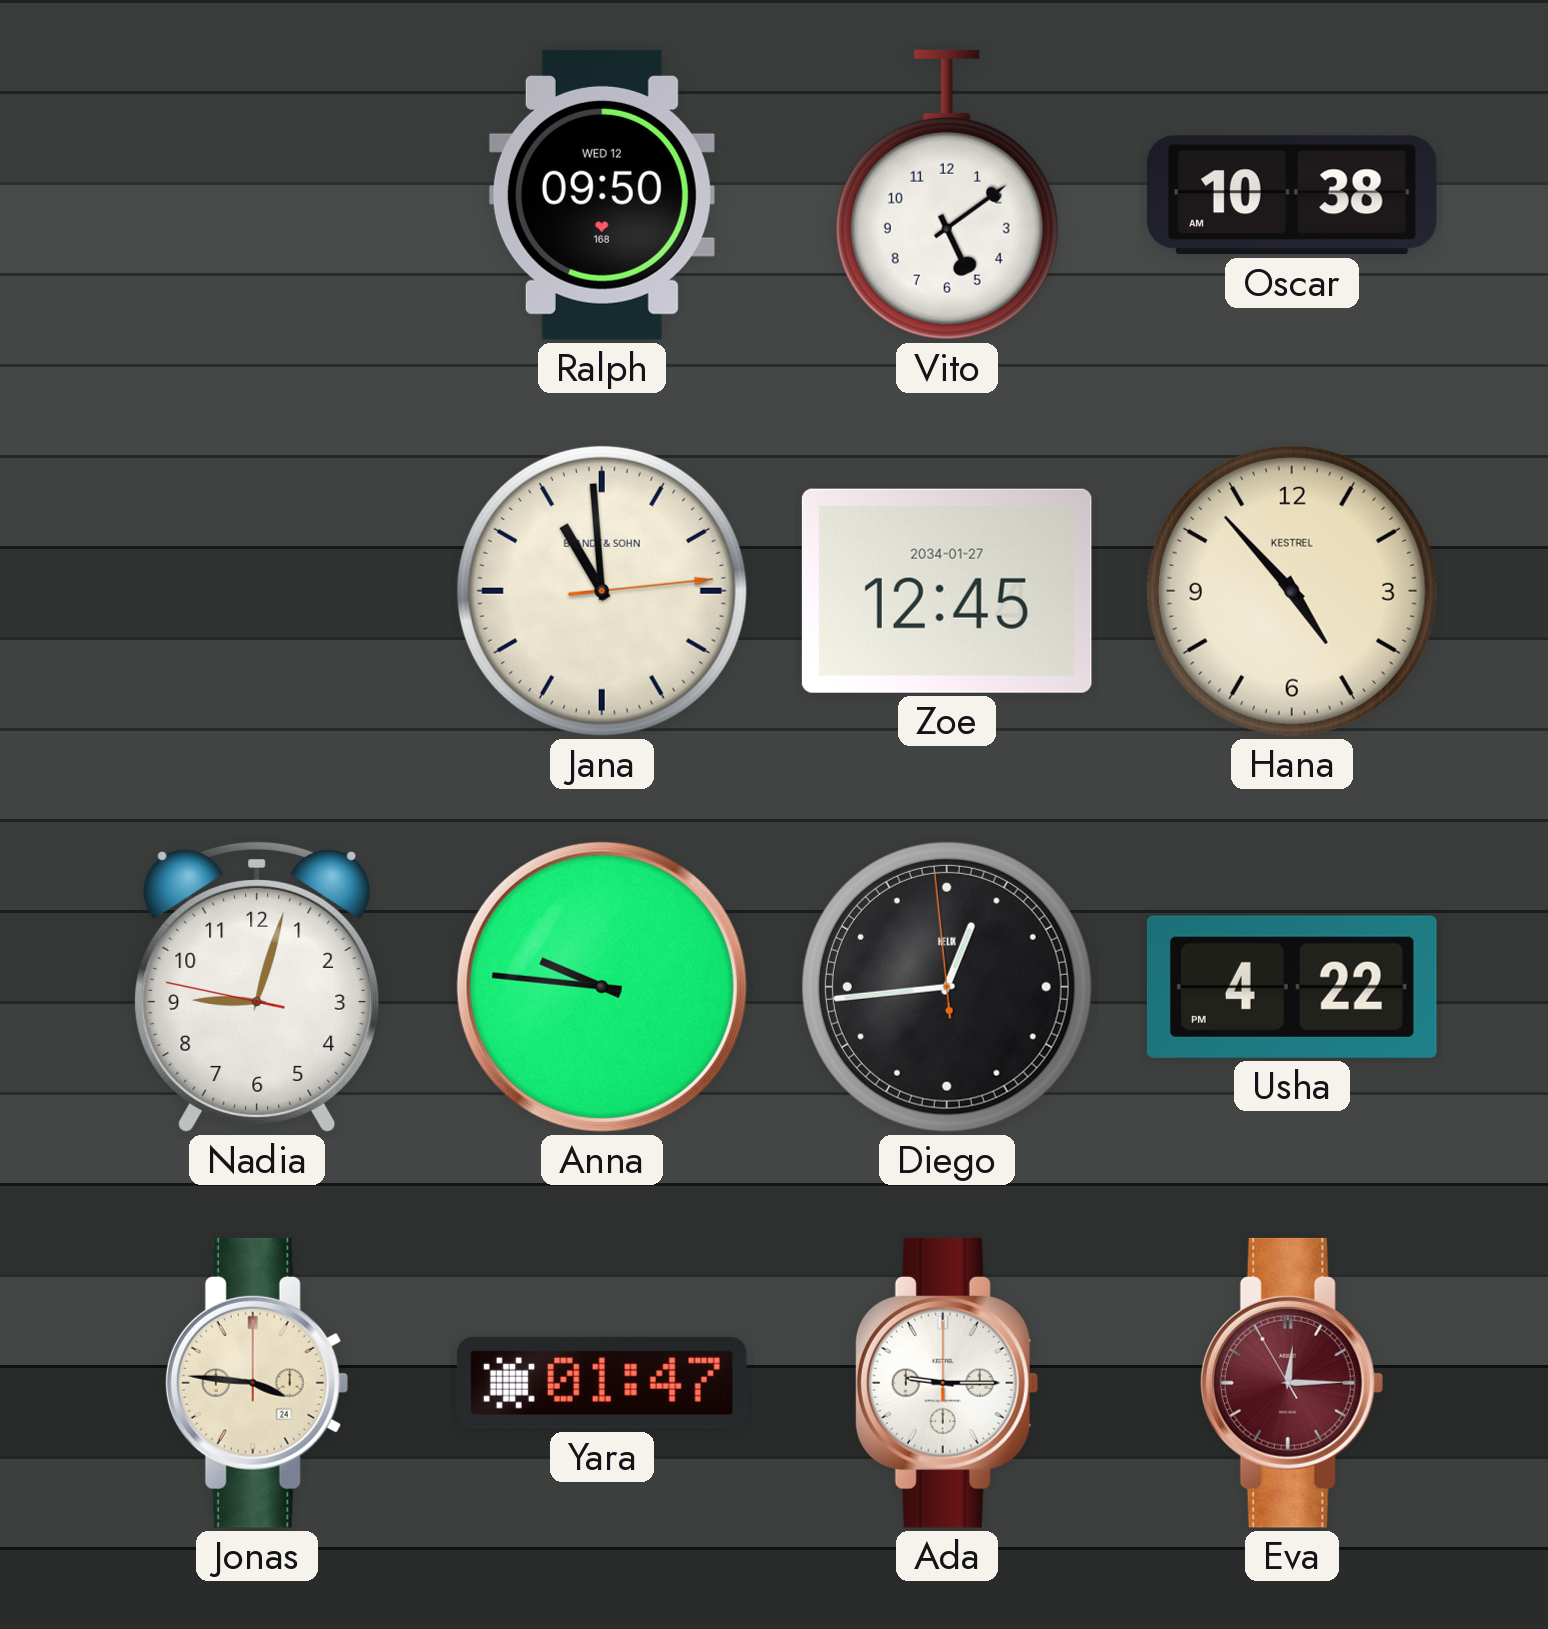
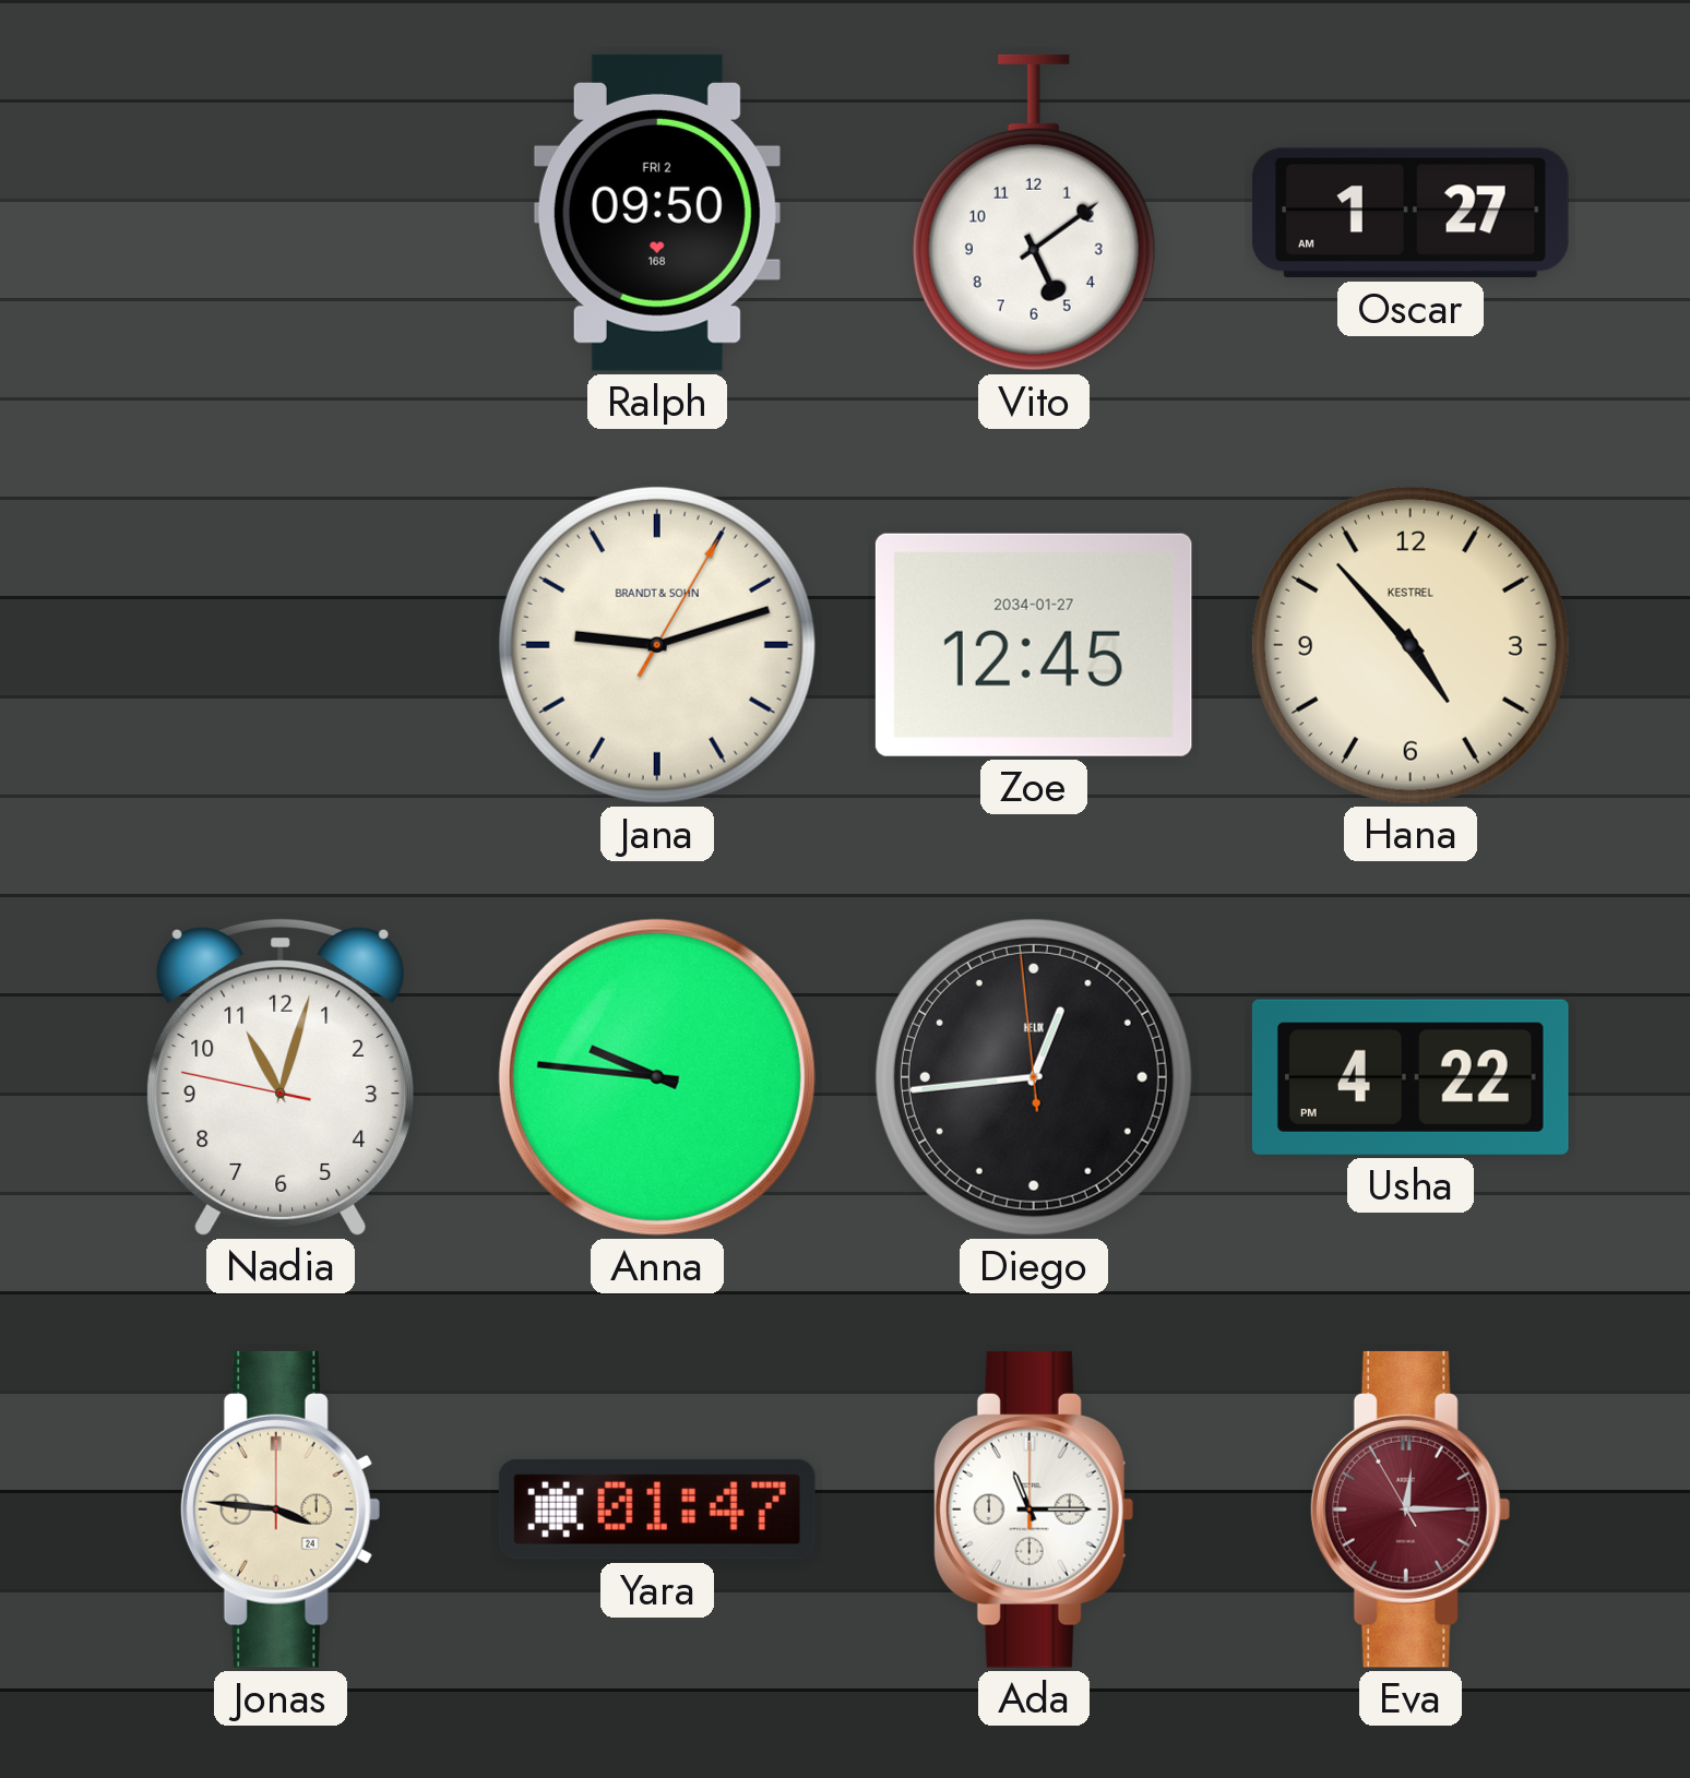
Ralph date: WED 12 -> FRI 2 (657, 213)
Oscar: 10:38 -> 1:27 (1411, 213)
Jana: 10:59 -> 9:12 (657, 645)
Nadia: 9:02 -> 11:02 (281, 1077)
Ada: 9:15 -> 11:15 (1034, 1509)
